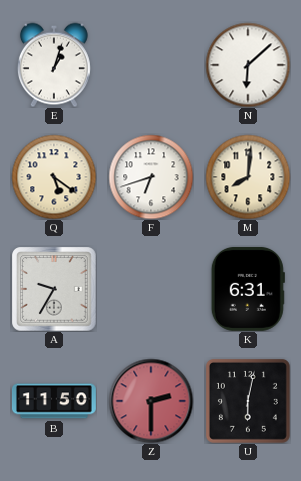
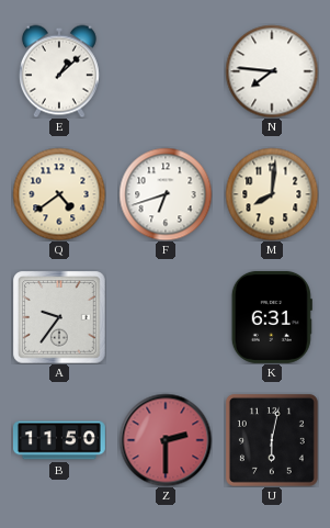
E: 1:03 -> 1:08 (59, 71)
N: 6:08 -> 7:46 (272, 71)
Q: 5:21 -> 4:39 (59, 194)
A: 9:35 -> 9:36 (59, 317)
